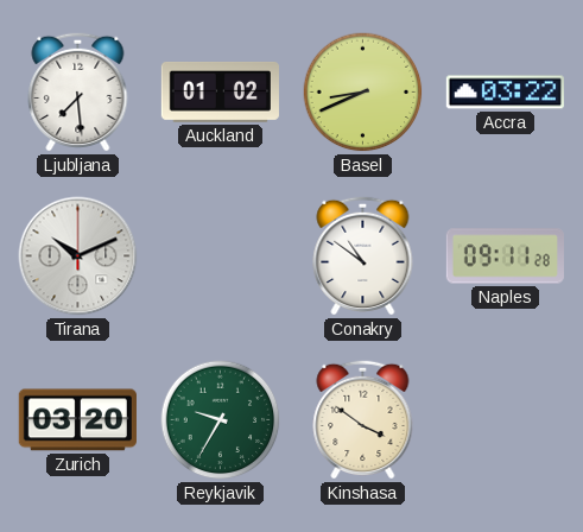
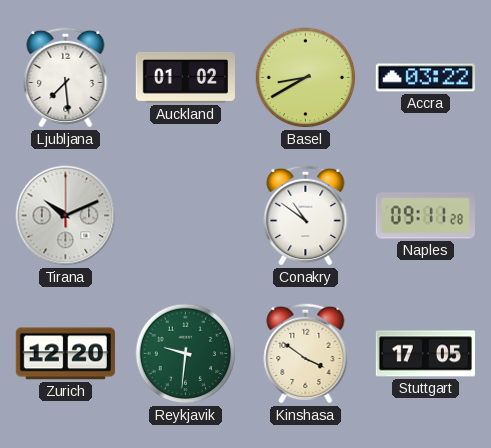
Basel: 8:41 -> 8:40 (306, 78)
Zurich: 03:20 -> 12:20 (65, 354)
Reykjavik: 9:35 -> 9:31 (186, 354)
Stuttgart: none -> 17:05 (425, 354)
